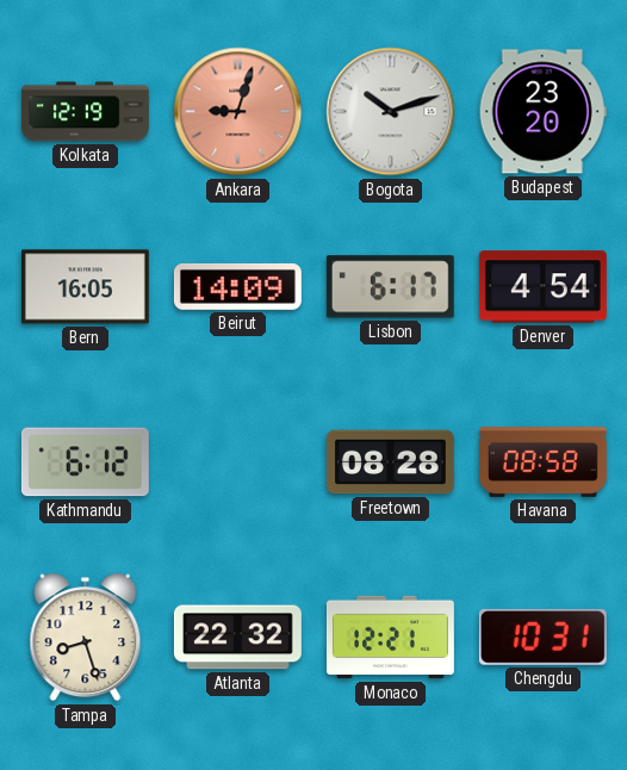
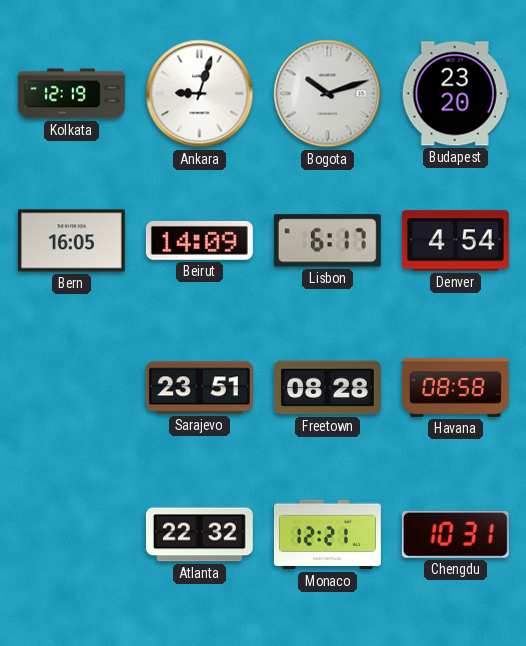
Ankara dial: salmon -> white (200, 94)
Kathmandu: 6:12 -> none (85, 462)
Sarajevo: none -> 23:51 (199, 388)
Tampa: 8:27 -> none (86, 638)
